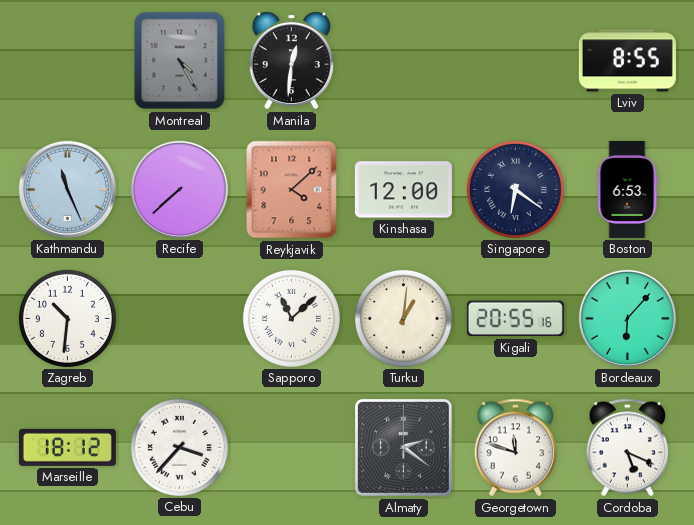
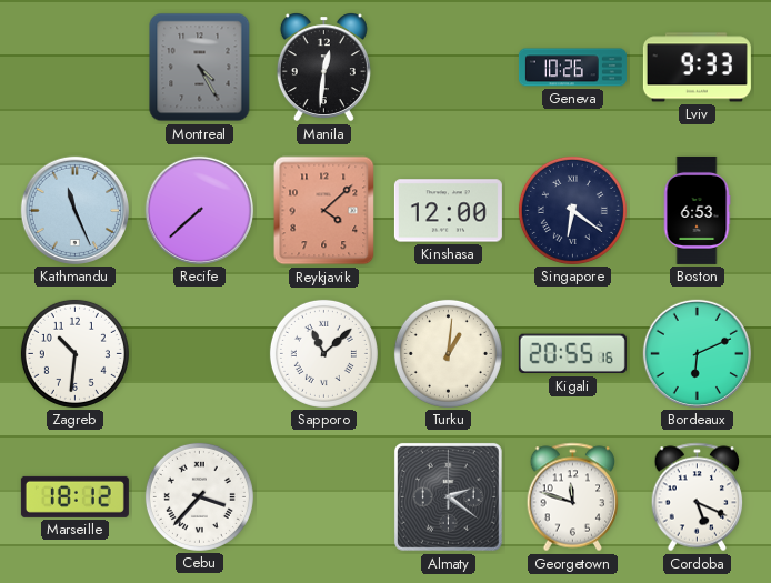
Geneva: none -> 10:26 (572, 68)
Lviv: 8:55 -> 9:33 (697, 68)
Bordeaux: 6:07 -> 6:11 (697, 353)
